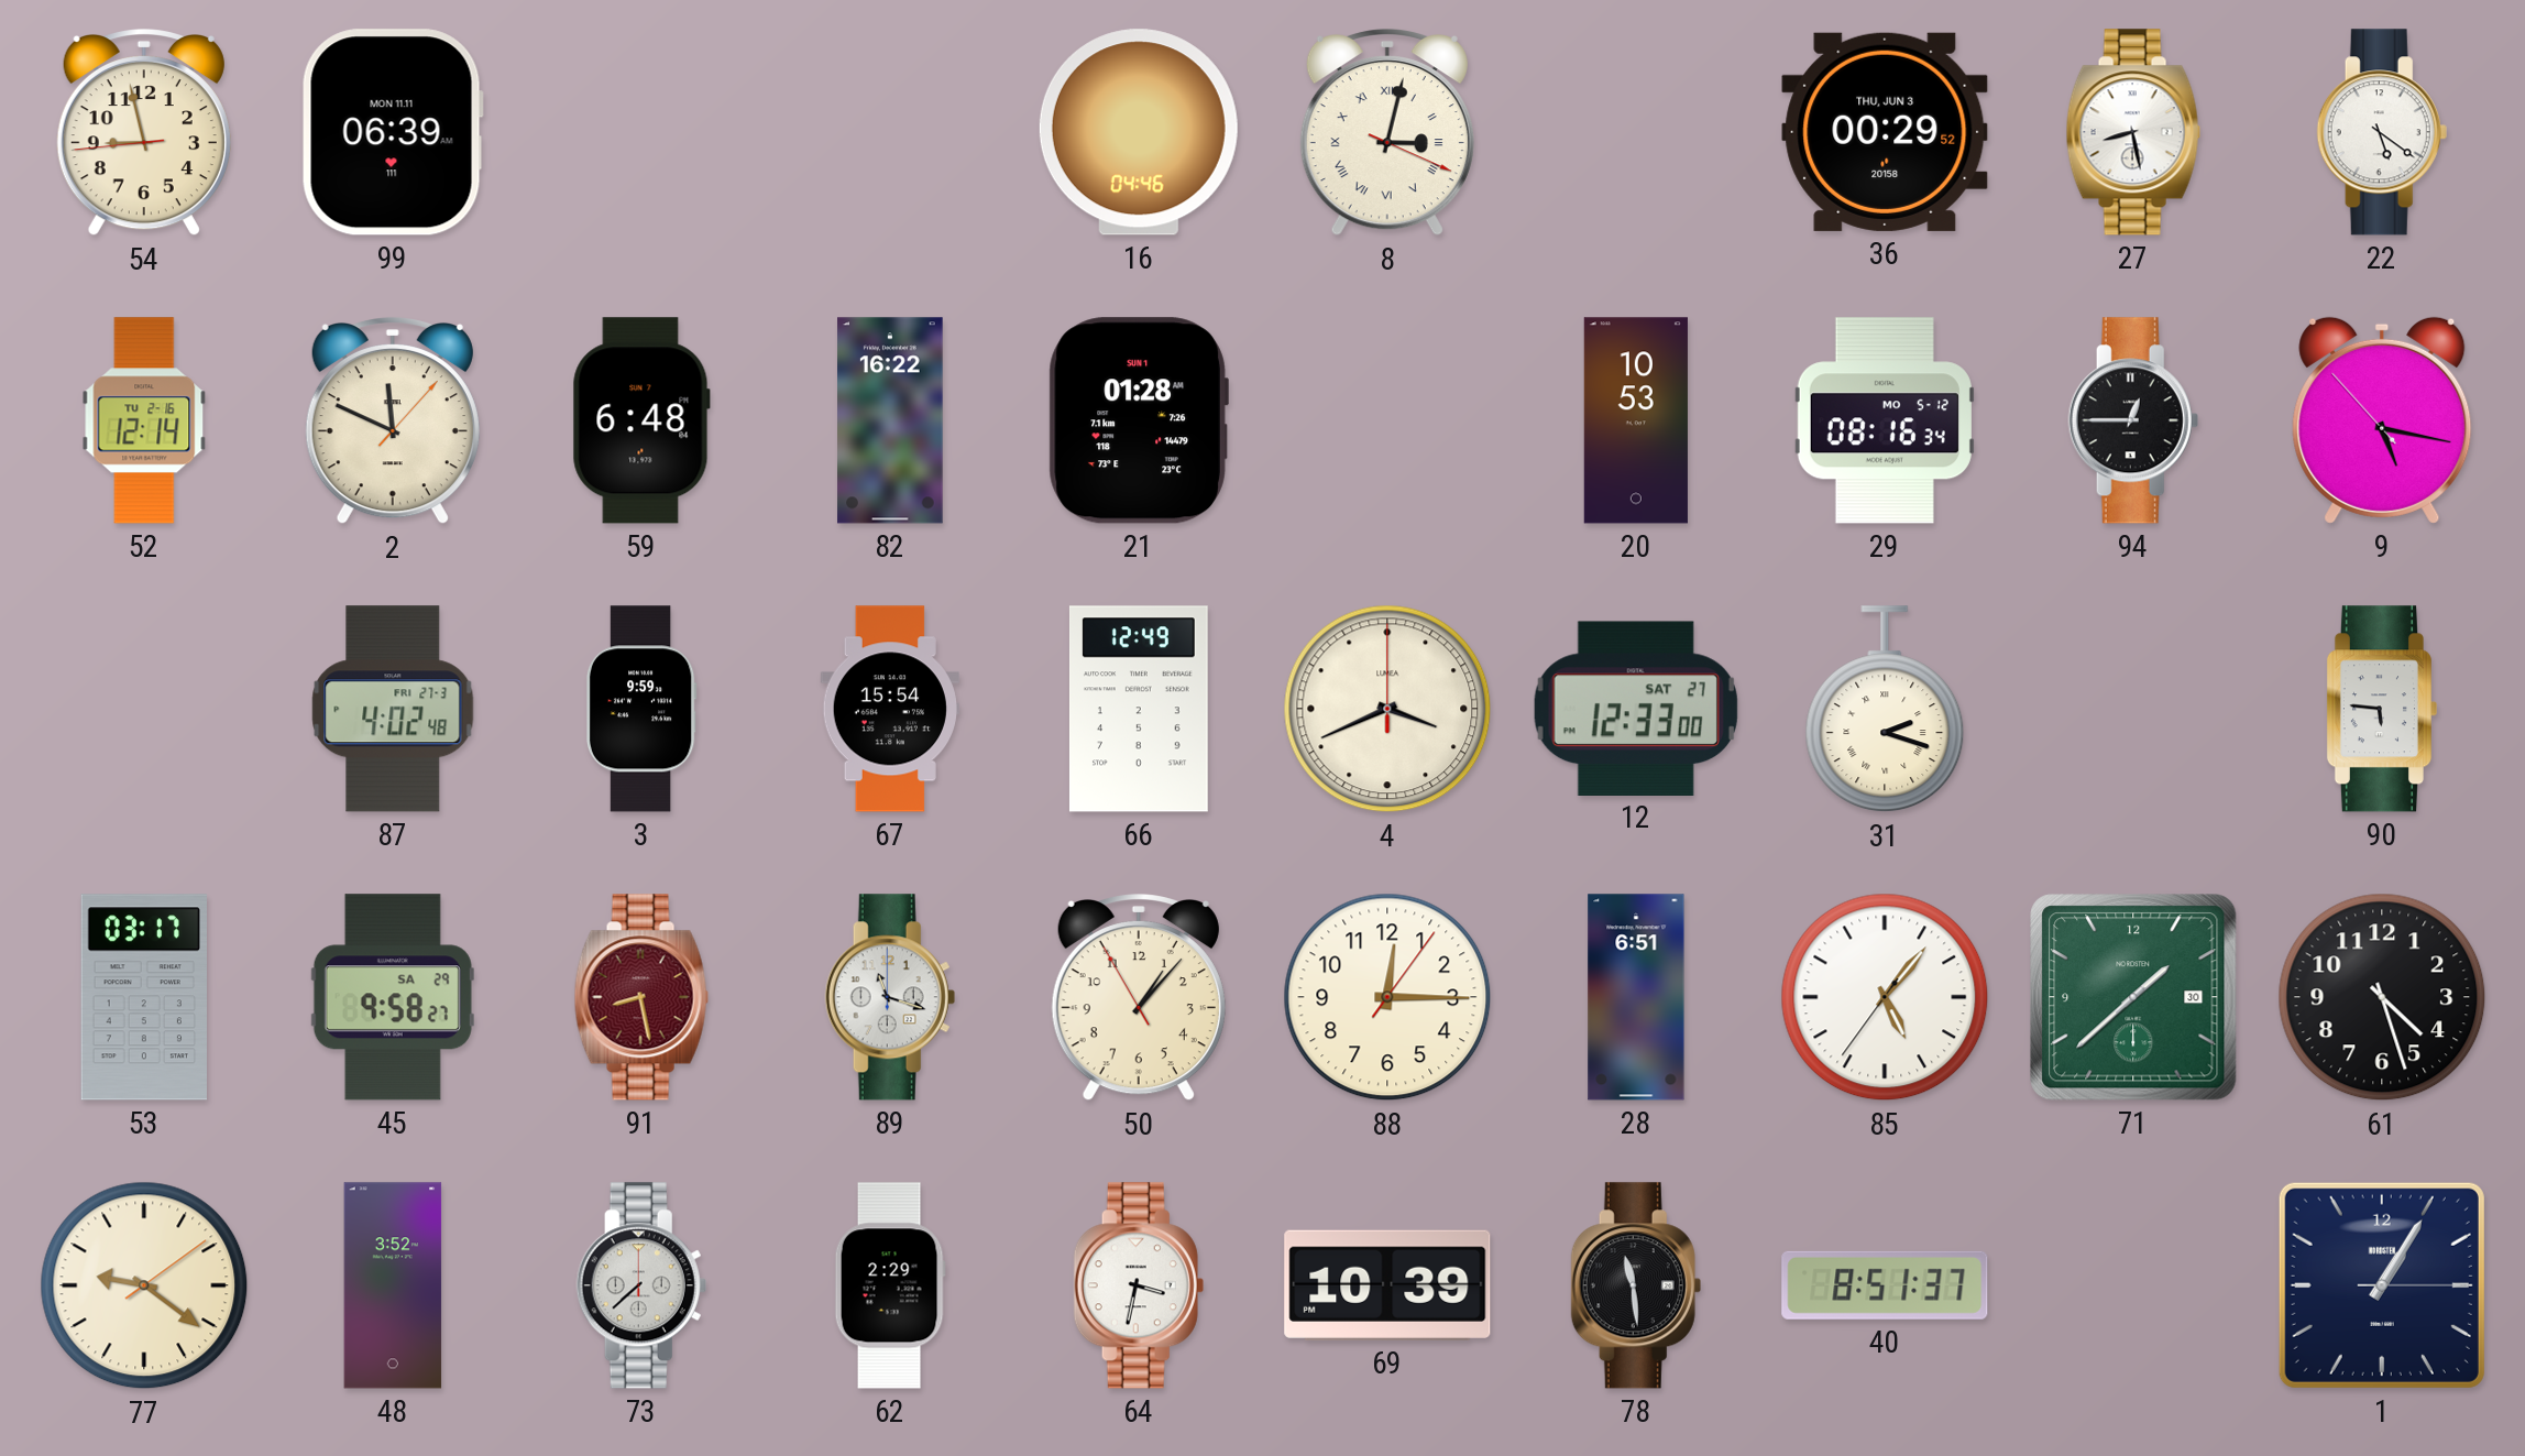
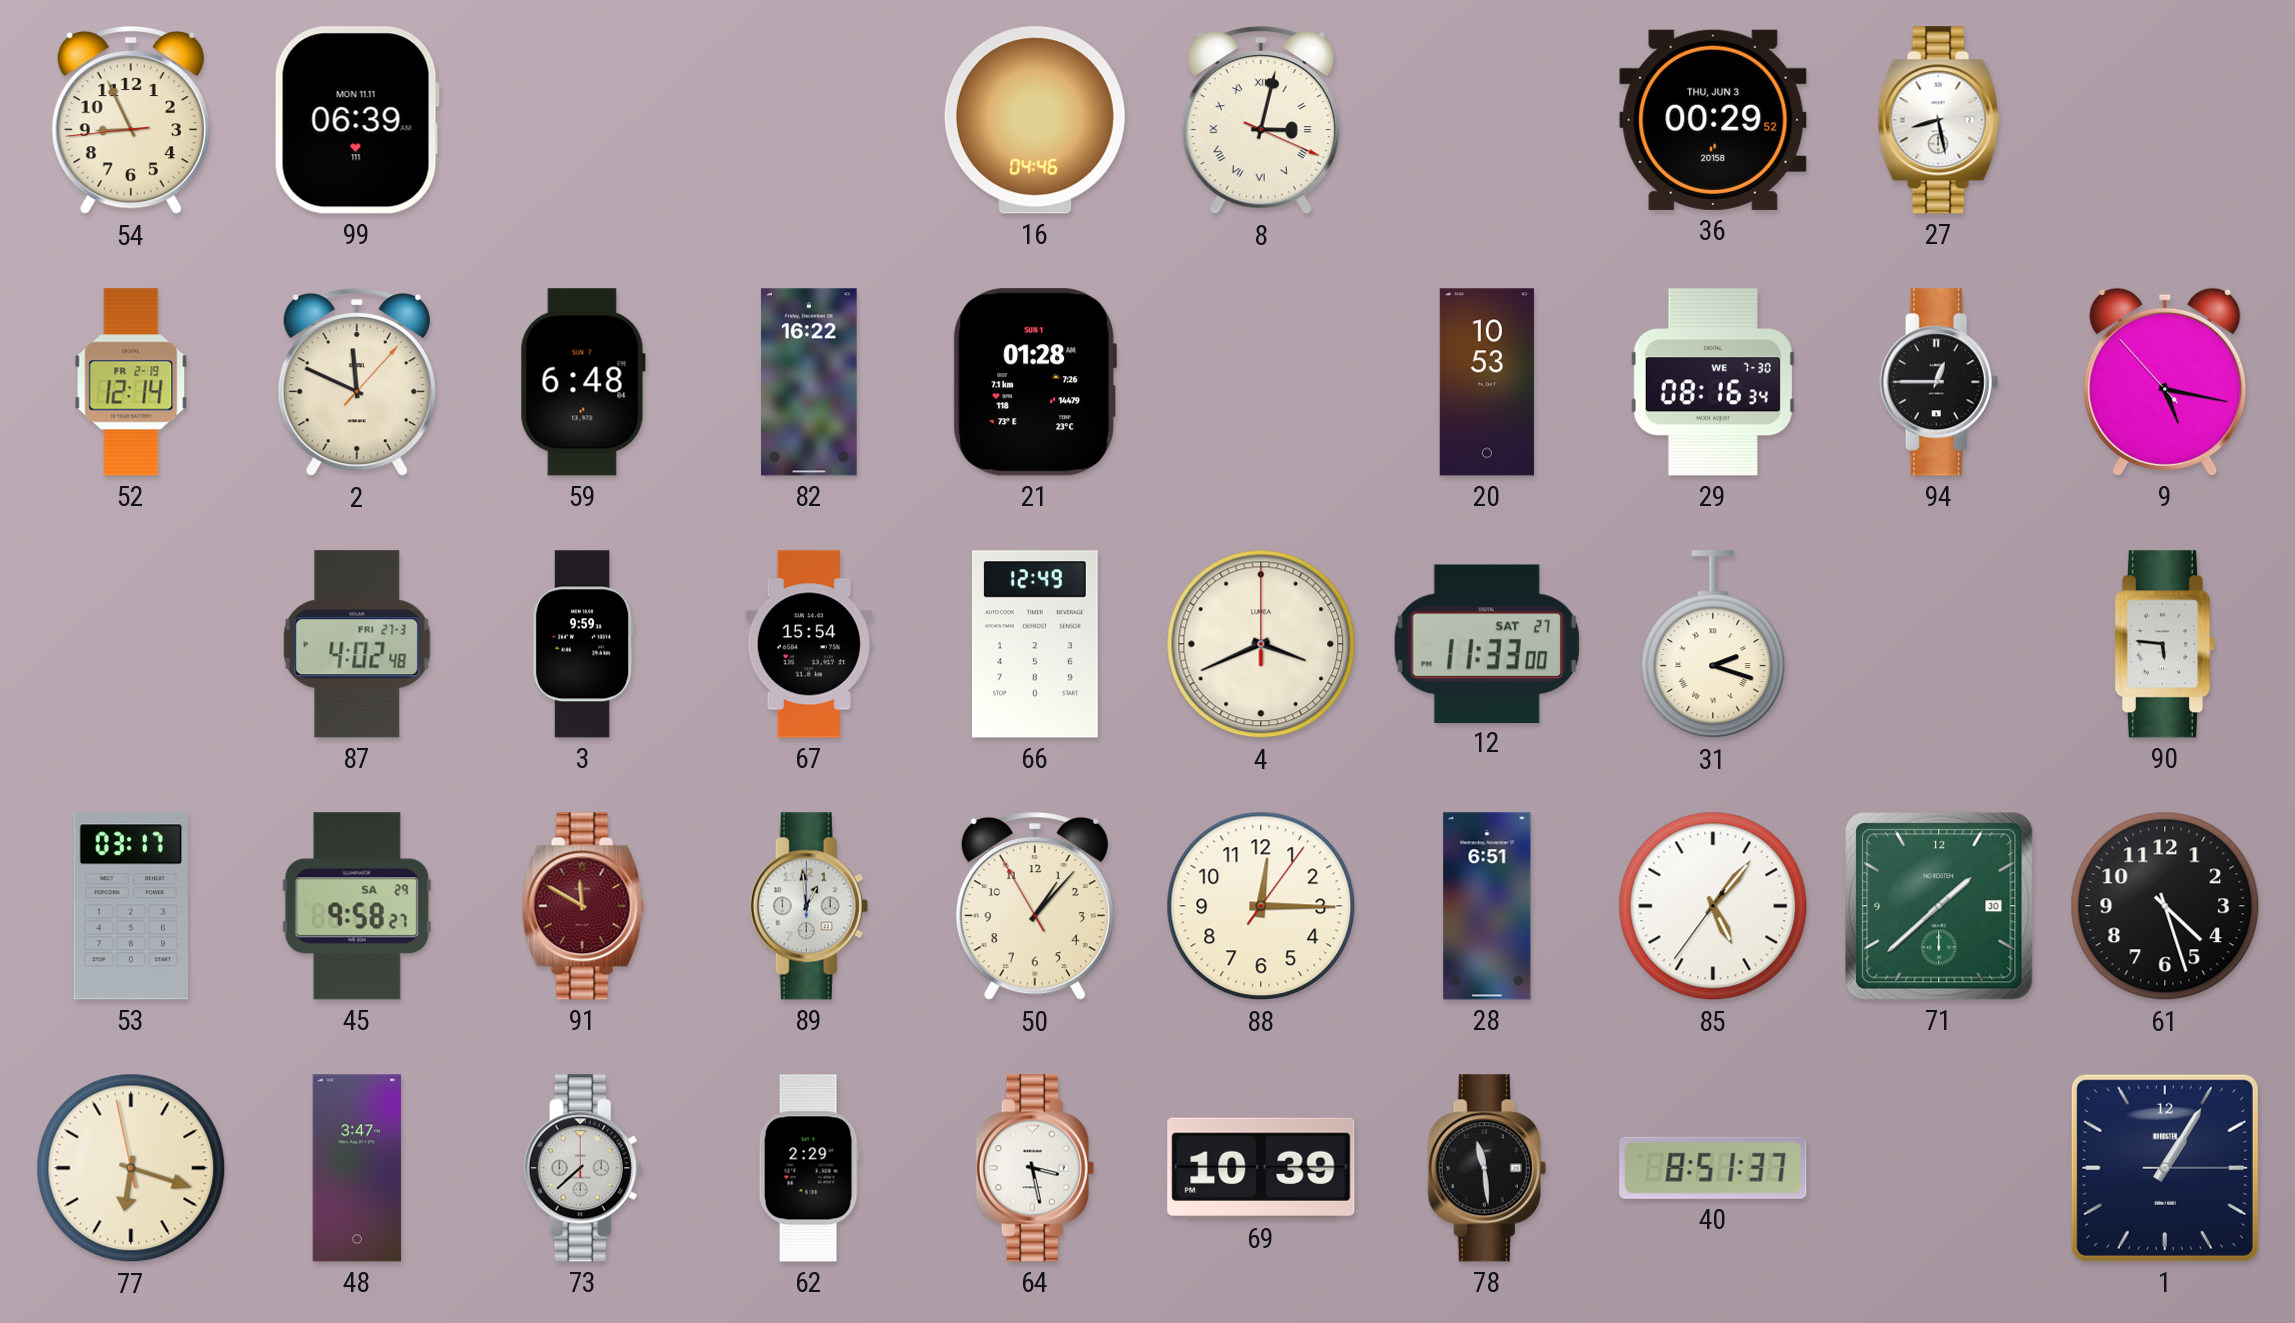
54: 8:57 -> 8:55 (131, 121)
22: 5:21 -> none (2382, 132)
52 date: TU 2-16 -> FR 2-19 (131, 382)
29 date: MO 5-12 -> WE 7-30 (1713, 382)
12: 12:33 -> 11:33 (1487, 643)
91: 8:28 -> 11:50 (583, 906)
89: 11:18 -> 12:59 (809, 906)
77: 9:21 -> 6:17 (131, 1168)
48: 3:52 -> 3:47 (357, 1168)
64: 3:32 -> 3:28 (1035, 1168)
